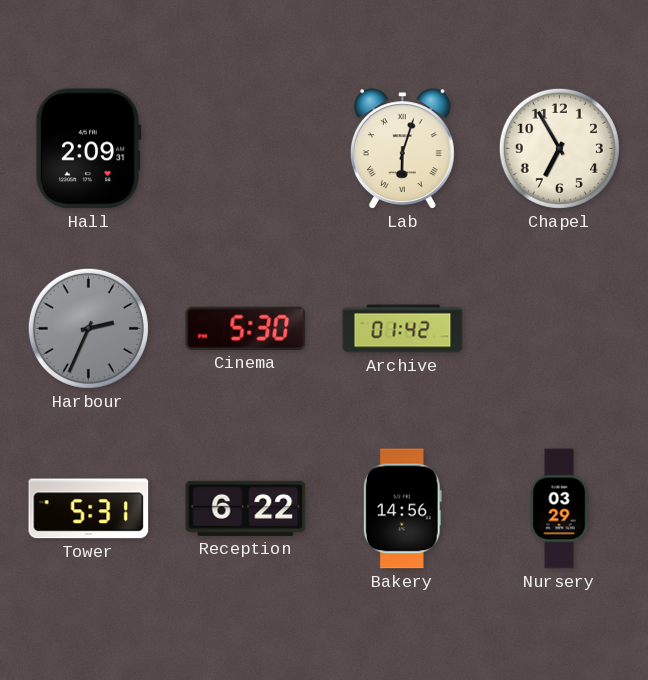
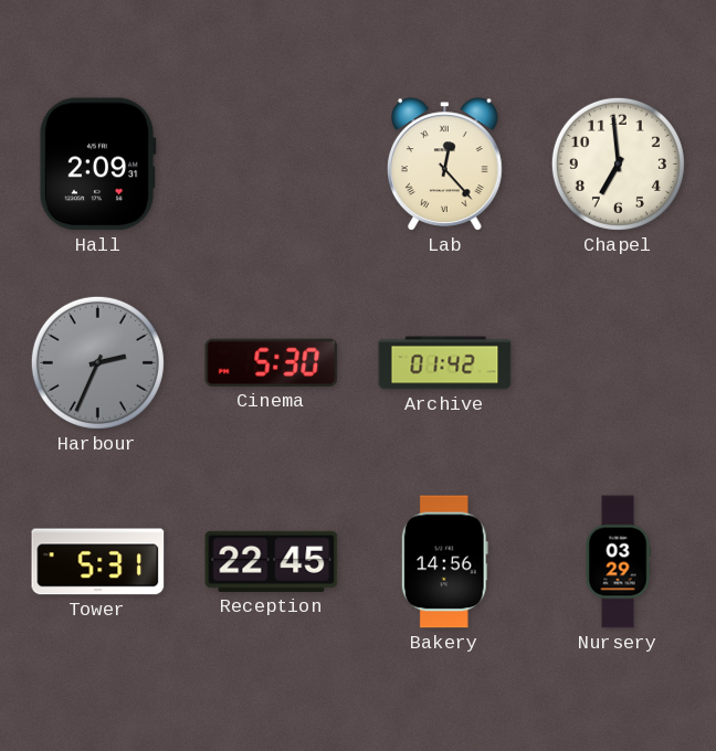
Lab: 6:03 -> 12:23 (444, 165)
Chapel: 6:55 -> 6:59 (618, 163)
Reception: 6:22 -> 22:45 (272, 561)
